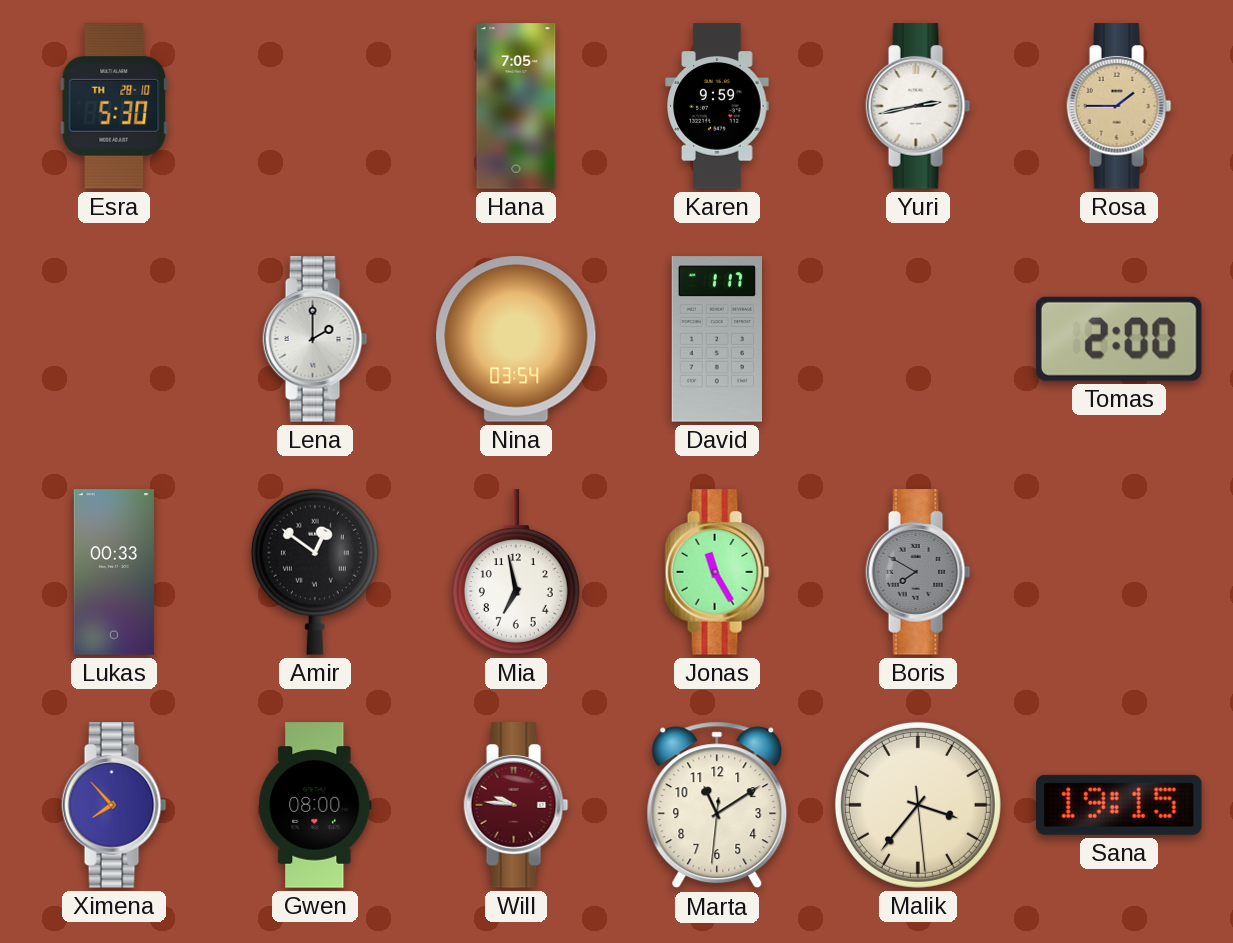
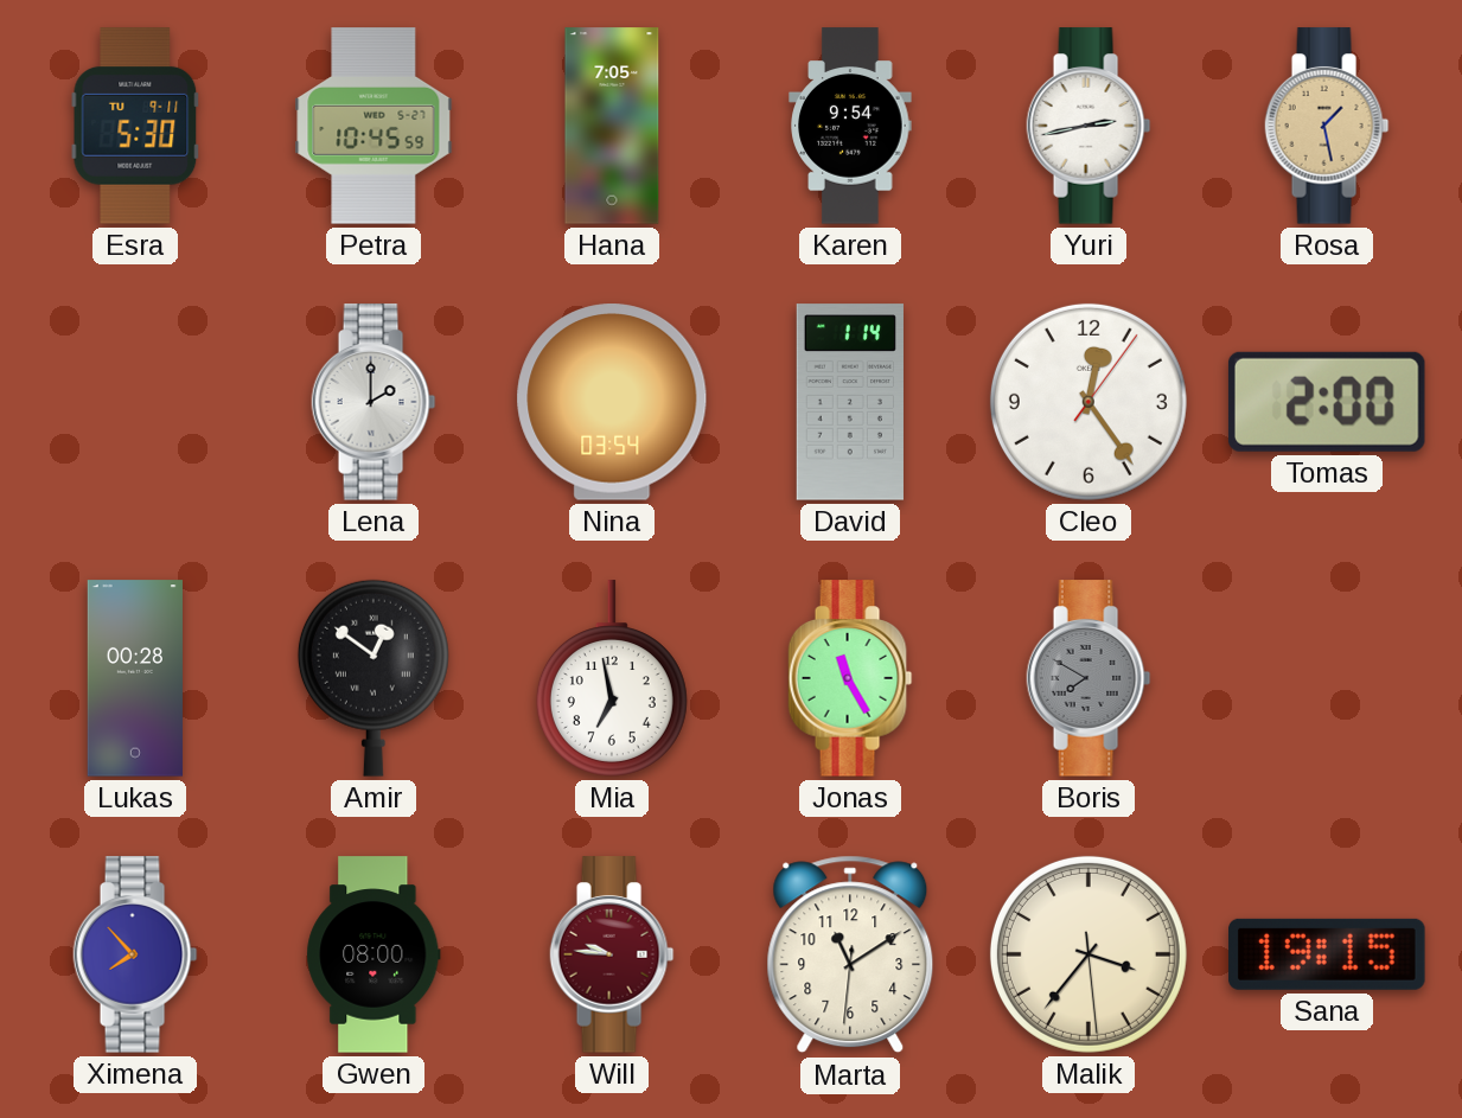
Esra date: TH 28-10 -> TU 9-11 (135, 126)
Petra: none -> 10:45 (374, 126)
Karen: 9:59 -> 9:54 (850, 126)
Rosa: 1:45 -> 1:28 (1327, 126)
David: 1:17 -> 1:14 (850, 402)
Cleo: none -> 12:24 (1088, 402)
Lukas: 00:33 -> 00:28 (135, 678)
